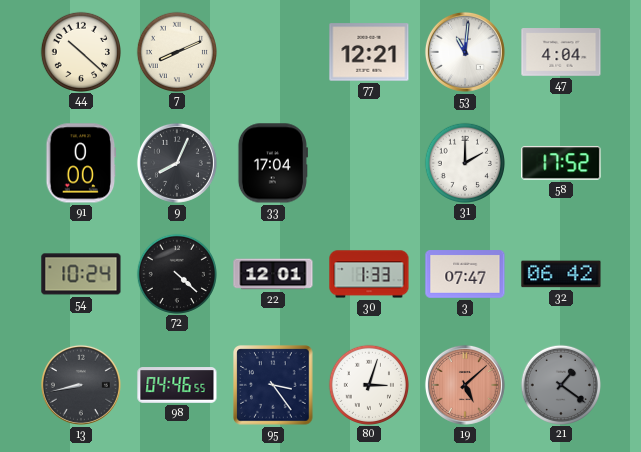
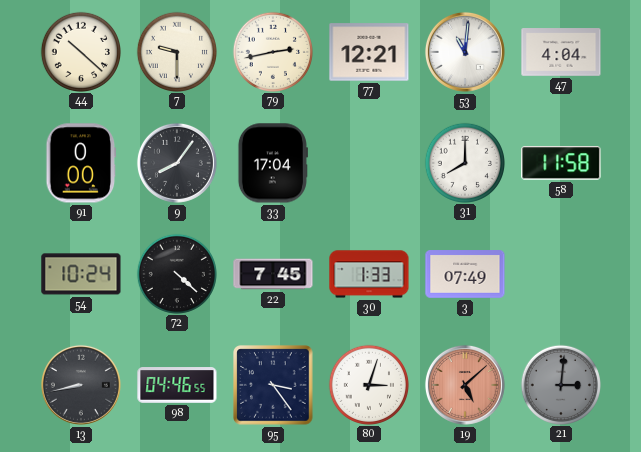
7: 8:11 -> 9:30 (176, 51)
79: none -> 2:43 (272, 51)
9: 8:04 -> 8:06 (177, 163)
31: 2:00 -> 8:00 (464, 162)
58: 17:52 -> 11:58 (561, 163)
22: 12:01 -> 7:45 (273, 274)
3: 07:47 -> 07:49 (465, 274)
32: 06:42 -> none (561, 274)
21: 1:21 -> 3:01 (560, 384)
